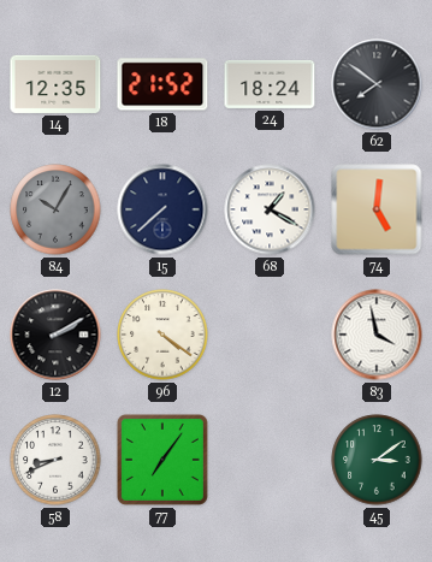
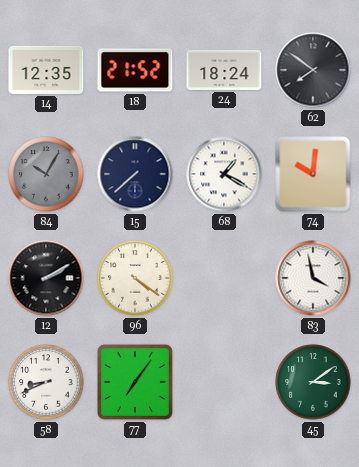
74: 5:01 -> 10:01 (313, 174)
